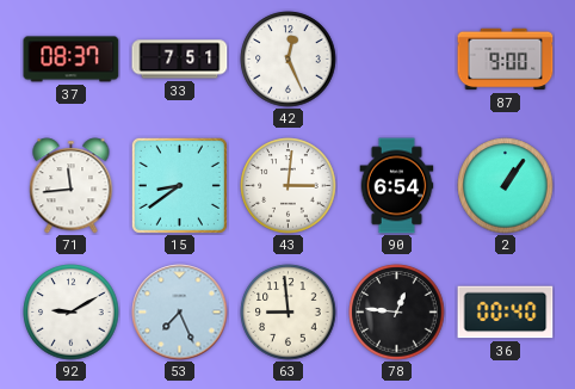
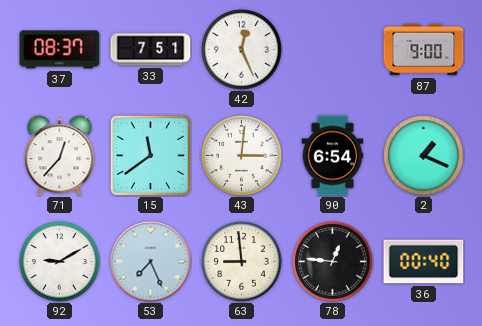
71: 11:44 -> 12:37 (60, 156)
15: 8:39 -> 11:39 (150, 155)
2: 1:06 -> 1:19 (424, 156)
